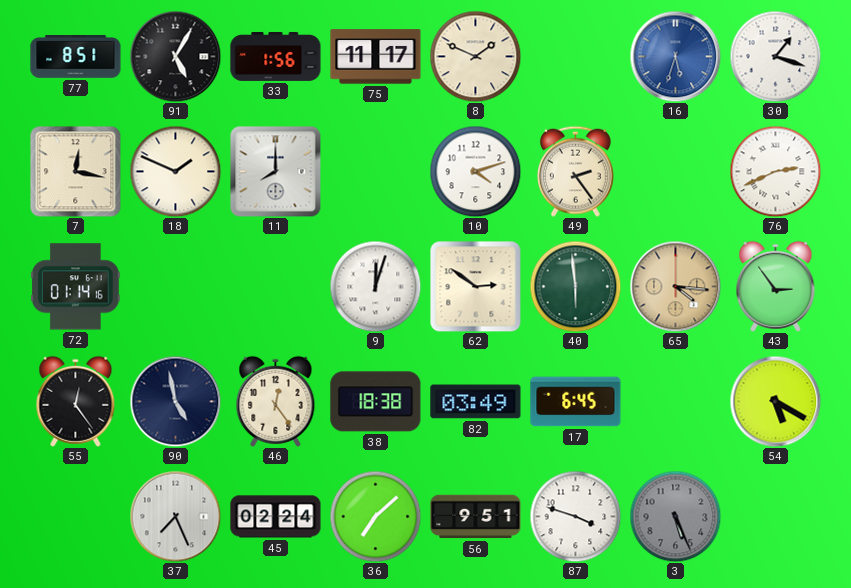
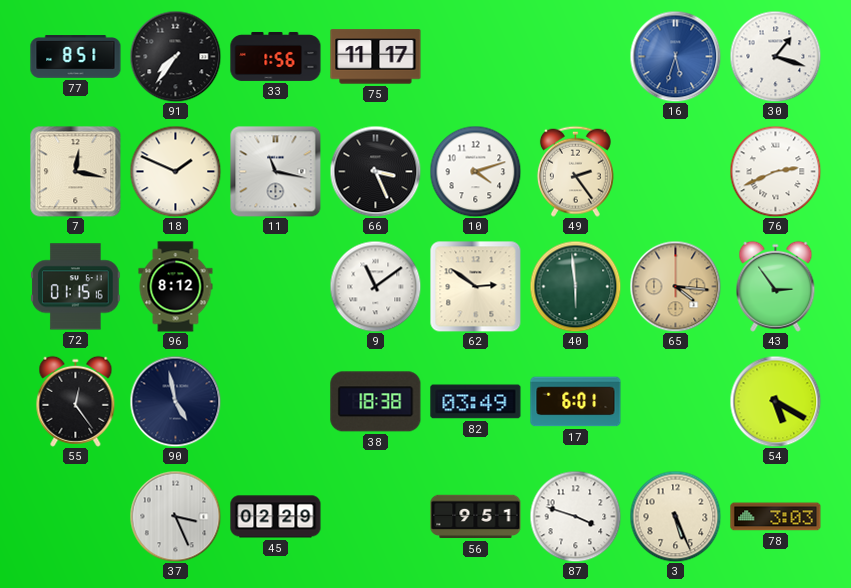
91: 5:05 -> 7:36 (175, 56)
8: 1:49 -> none (475, 56)
11: 8:00 -> 11:17 (275, 171)
66: none -> 3:26 (375, 171)
72: 01:14 -> 01:15 (76, 287)
96: none -> 8:12 (176, 287)
9: 12:03 -> 11:09 (375, 286)
46: 12:24 -> none (276, 401)
17: 6:45 -> 6:01 (576, 402)
37: 7:26 -> 3:26 (175, 516)
45: 02:24 -> 02:29 (276, 517)
36: 7:08 -> none (375, 516)
3 dial: grey -> cream (675, 516)
78: none -> 3:03 (776, 517)
